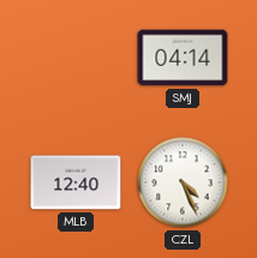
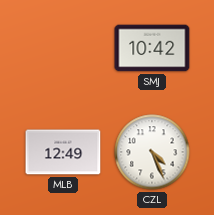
SMJ: 04:14 -> 10:42 (152, 48)
MLB: 12:40 -> 12:49 (63, 152)
